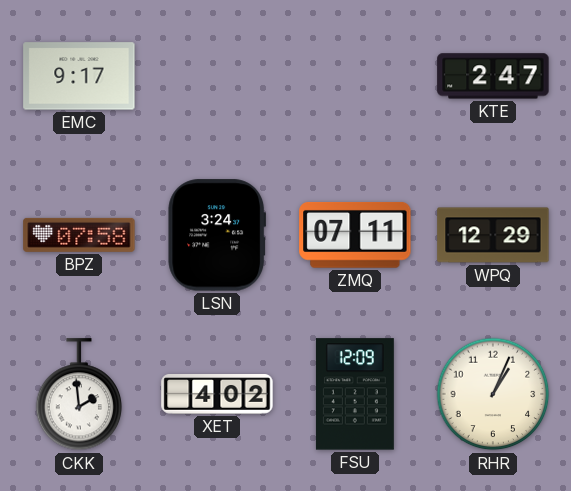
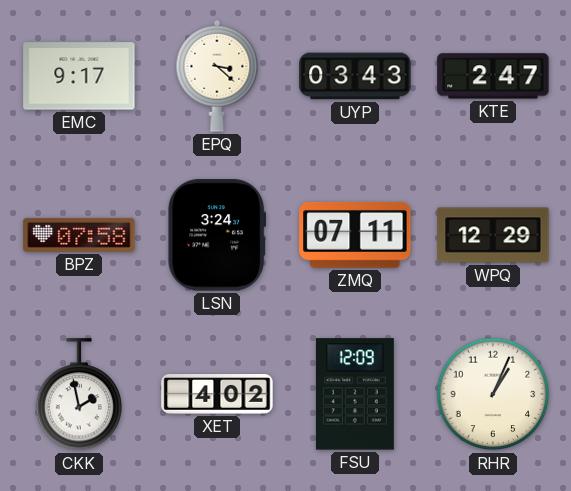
EPQ: none -> 3:22 (217, 76)
UYP: none -> 03:43 (355, 76)
CKK: 1:59 -> 1:58 (79, 395)
